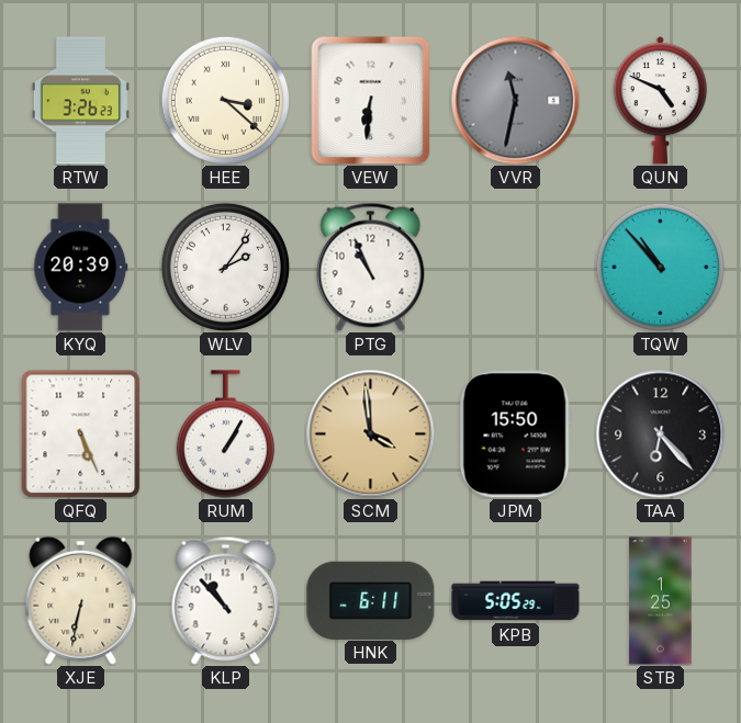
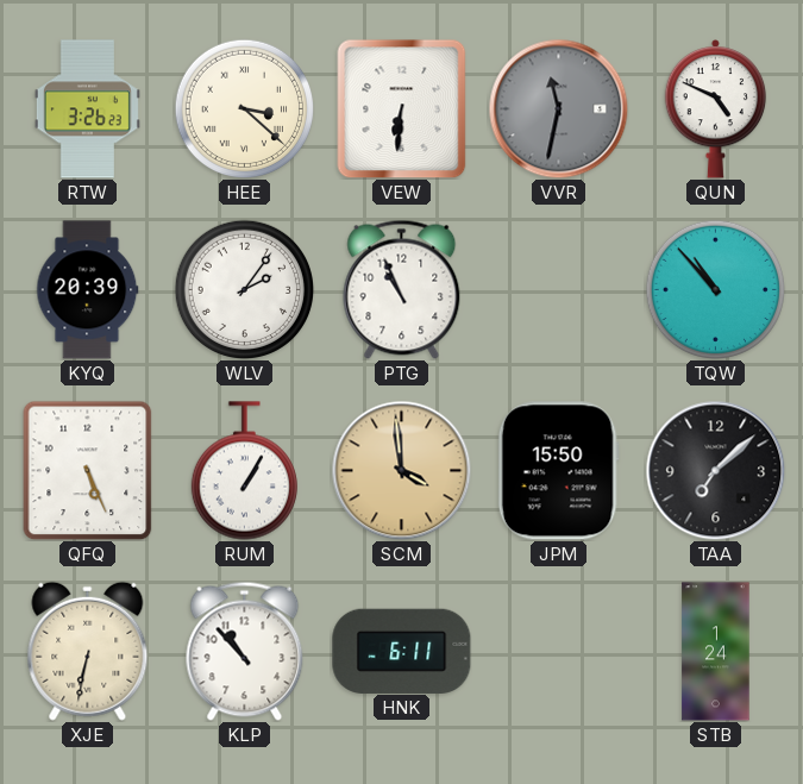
TAA: 6:23 -> 7:08 (715, 470)
KPB: 5:05 -> none (516, 601)
STB: 1:25 -> 1:24 (716, 652)
